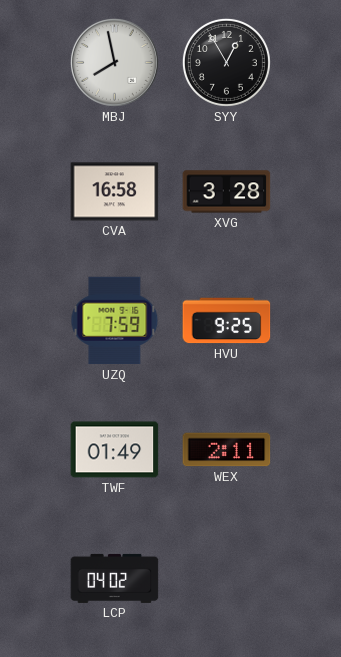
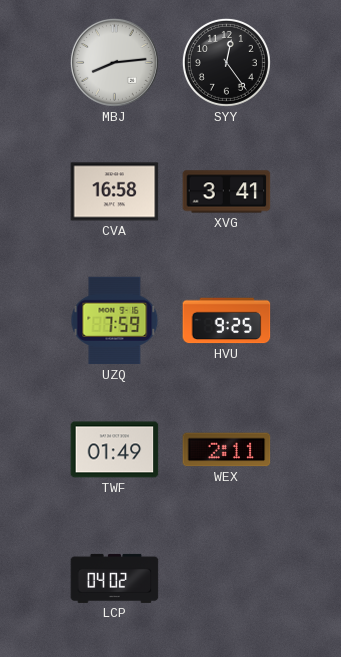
MBJ: 7:58 -> 8:14 (114, 62)
SYY: 12:55 -> 12:24 (226, 62)
XVG: 3:28 -> 3:41 (227, 192)
